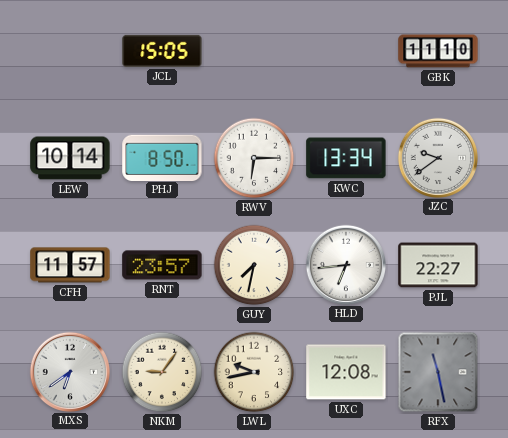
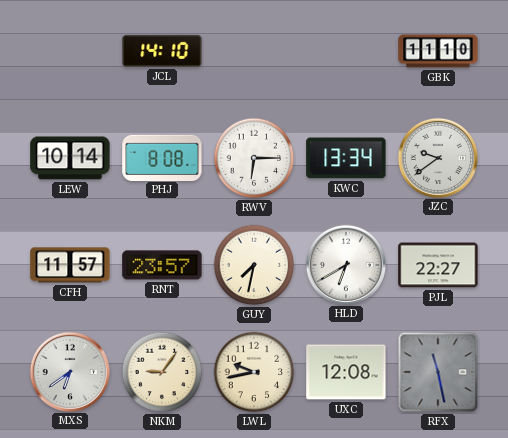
JCL: 15:05 -> 14:10 (162, 51)
PHJ: 8:50 -> 8:08 (162, 157)
HLD: 6:44 -> 6:40 (345, 264)
